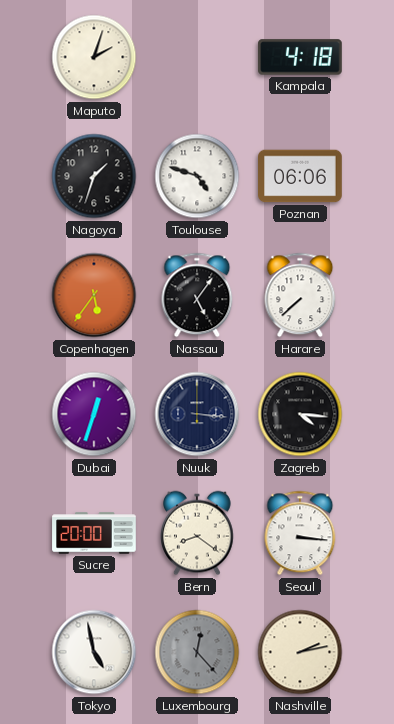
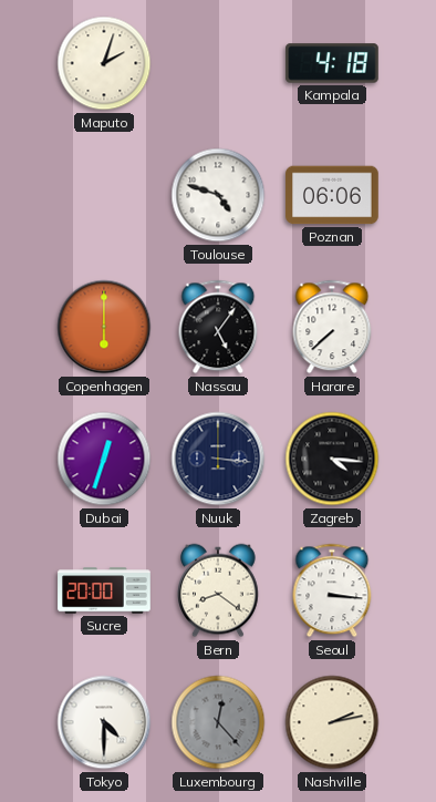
Nagoya: 1:33 -> none (94, 176)
Copenhagen: 5:36 -> 6:00 (104, 327)
Tokyo: 4:58 -> 4:30 (104, 722)
